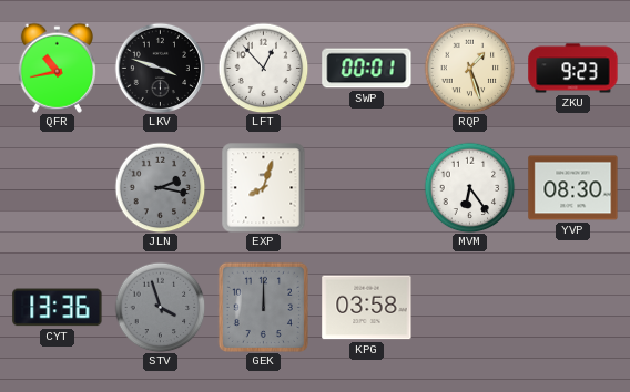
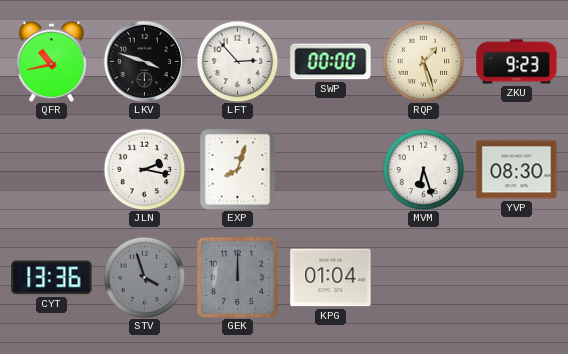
LFT: 12:53 -> 2:53 (237, 61)
SWP: 00:01 -> 00:00 (331, 62)
JLN dial: grey -> white (144, 169)
MVM: 6:24 -> 6:27 (423, 169)
KPG: 03:58 -> 01:04 (331, 278)
